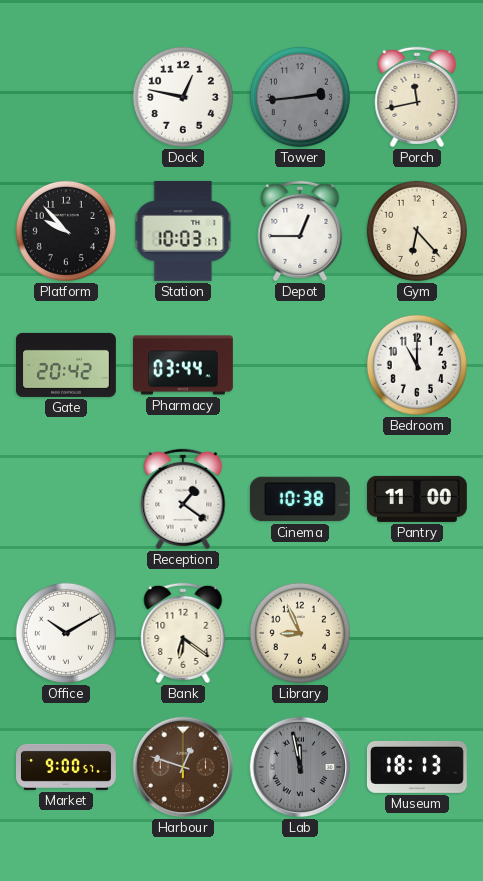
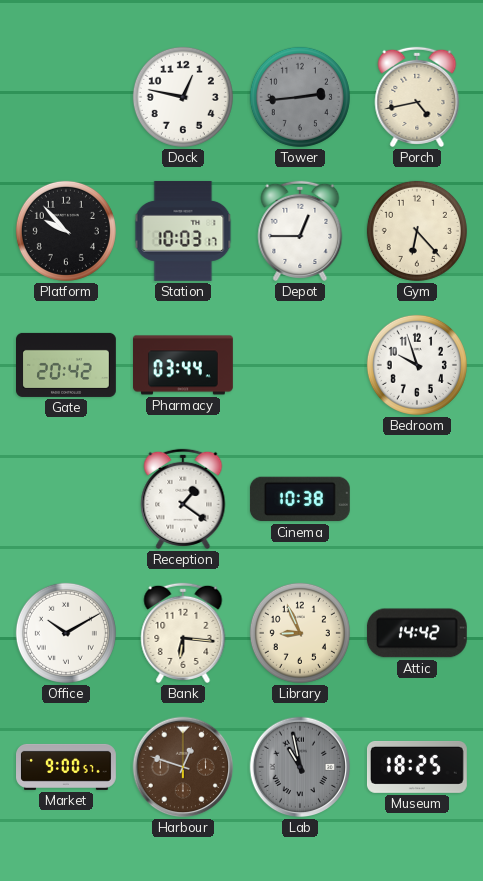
Porch: 11:43 -> 4:43 (417, 97)
Bedroom: 11:00 -> 9:57 (417, 365)
Pantry: 11:00 -> none (417, 499)
Bank: 6:21 -> 6:16 (183, 633)
Attic: none -> 14:42 (417, 633)
Lab: 11:58 -> 10:58 (300, 767)
Museum: 18:13 -> 18:25 (417, 767)
